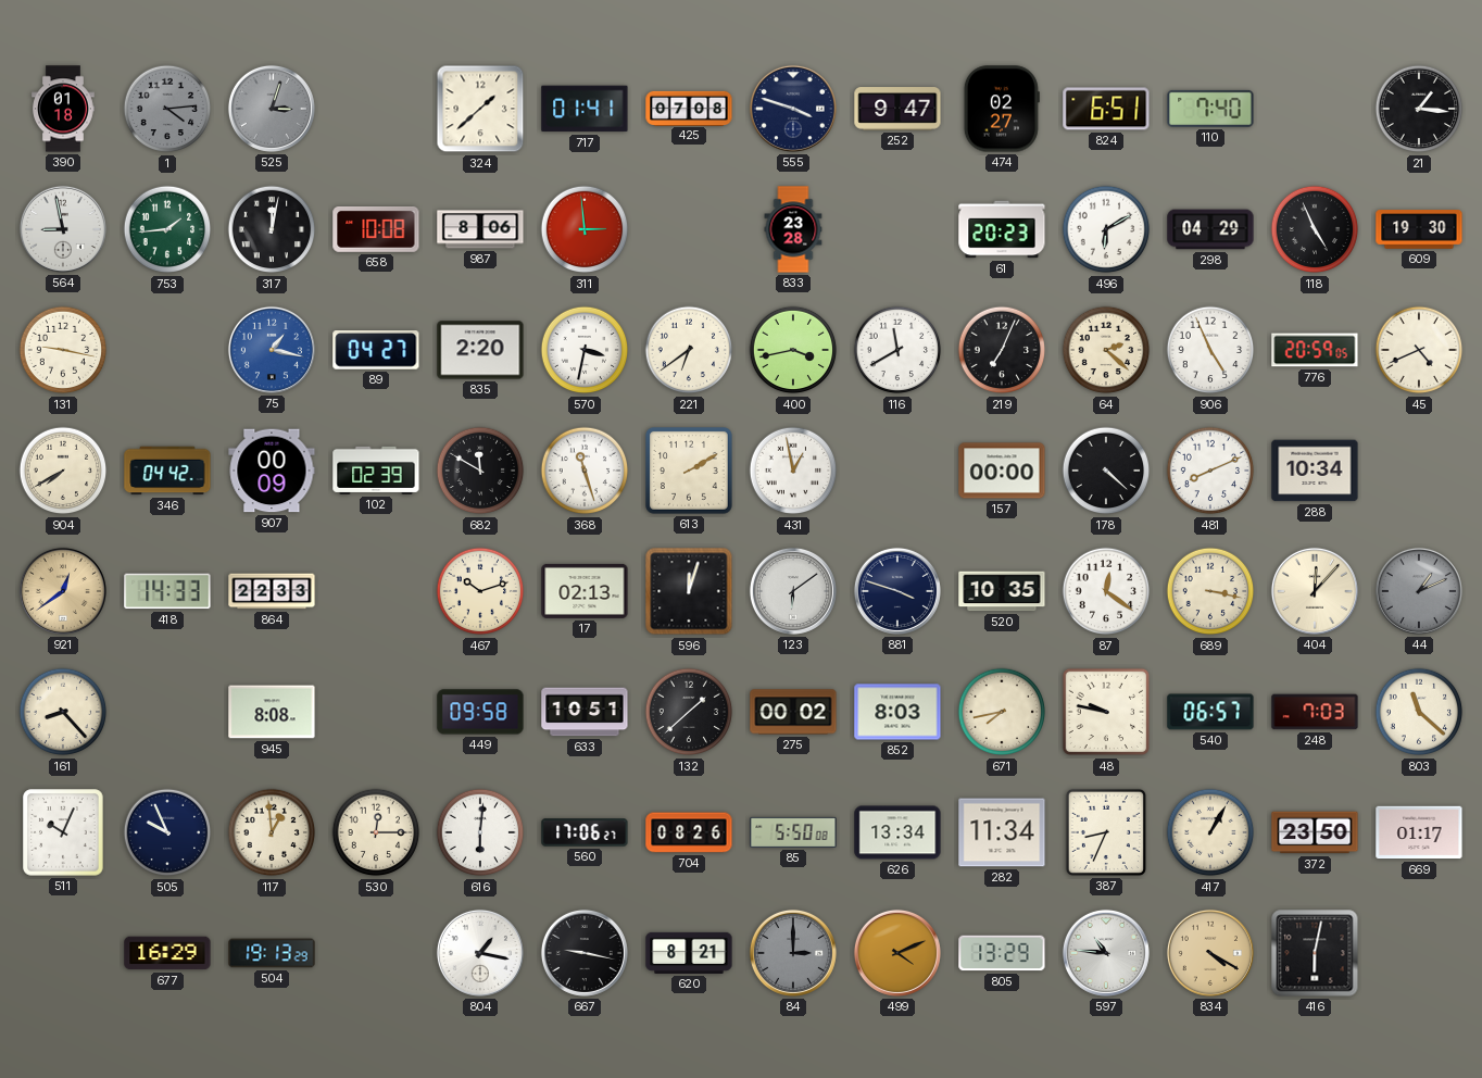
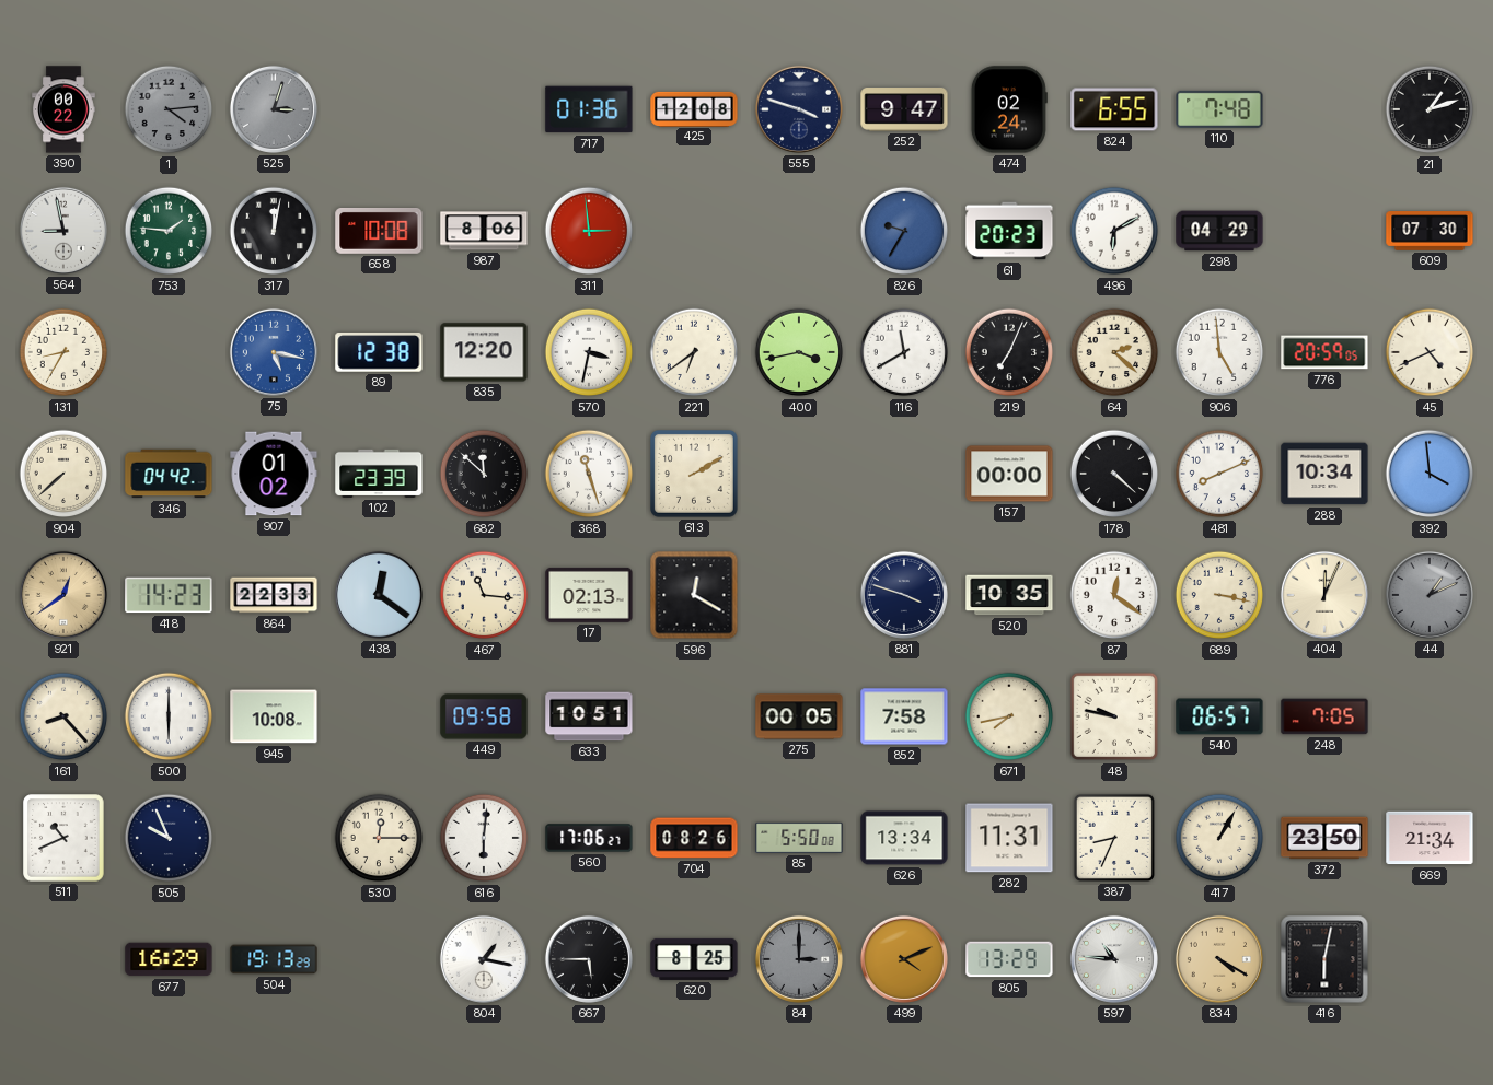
390: 01:18 -> 00:22 (65, 109)
324: 1:38 -> none (480, 109)
717: 01:41 -> 01:36 (589, 109)
425: 07:08 -> 12:08 (694, 108)
474: 02:27 -> 02:24 (1009, 109)
824: 6:51 -> 6:55 (1114, 109)
110: 7:40 -> 7:48 (1219, 109)
21: 1:16 -> 1:12 (1430, 109)
753: 1:44 -> 1:46 (169, 231)
833: 23:28 -> none (793, 229)
826: none -> 9:35 (904, 231)
118: 4:56 -> none (1315, 229)
609: 19:30 -> 07:30 (1430, 231)
131: 9:17 -> 8:35 (63, 352)
75: 1:17 -> 5:17 (274, 352)
89: 04:27 -> 12:38 (379, 353)
835: 2:20 -> 12:20 (484, 352)
906: 4:56 -> 4:59 (1219, 352)
904: 7:40 -> 7:38 (63, 474)
907: 00:09 -> 01:02 (274, 474)
102: 02:39 -> 23:39 (379, 474)
682: 11:50 -> 11:52 (484, 474)
431: 12:58 -> none (793, 471)
392: none -> 3:59 (1430, 474)
418: 14:33 -> 14:23 (169, 595)
438: none -> 12:21 (379, 595)
467: 10:12 -> 11:16 (484, 595)
596: 12:03 -> 12:20 (694, 595)
123: 6:09 -> none (793, 591)
404: 12:07 -> 12:04 (1324, 595)
500: none -> 6:00 (169, 716)
945: 8:08 -> 10:08 (274, 716)
132: 1:38 -> none (689, 712)
275: 00:02 -> 00:05 (799, 716)
852: 8:03 -> 7:58 (904, 716)
248: 7:03 -> 7:05 (1324, 716)
803: 11:22 -> none (1419, 712)
511: 10:04 -> 10:41 (63, 838)
117: 12:59 -> none (272, 832)
282: 11:34 -> 11:31 (1009, 838)
669: 01:17 -> 21:34 (1430, 838)
667: 9:17 -> 5:45 (589, 959)
620: 8:21 -> 8:25 (694, 959)
